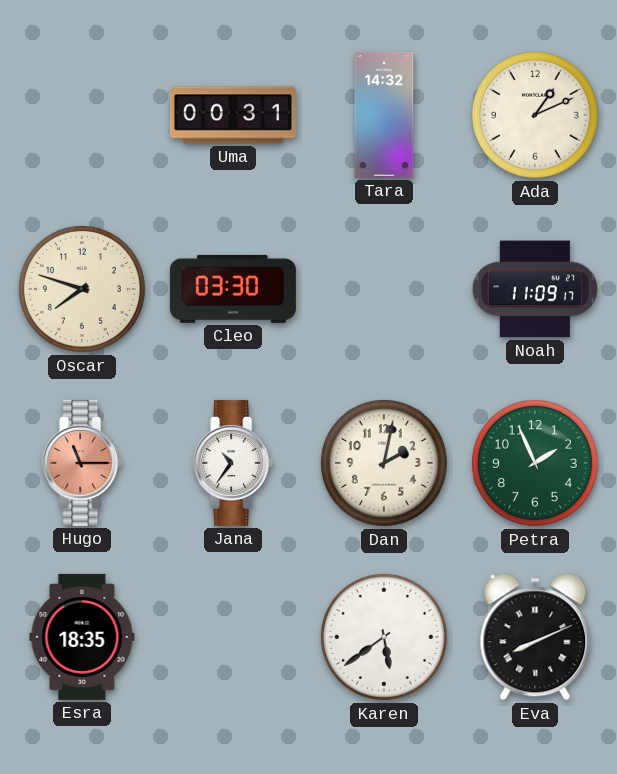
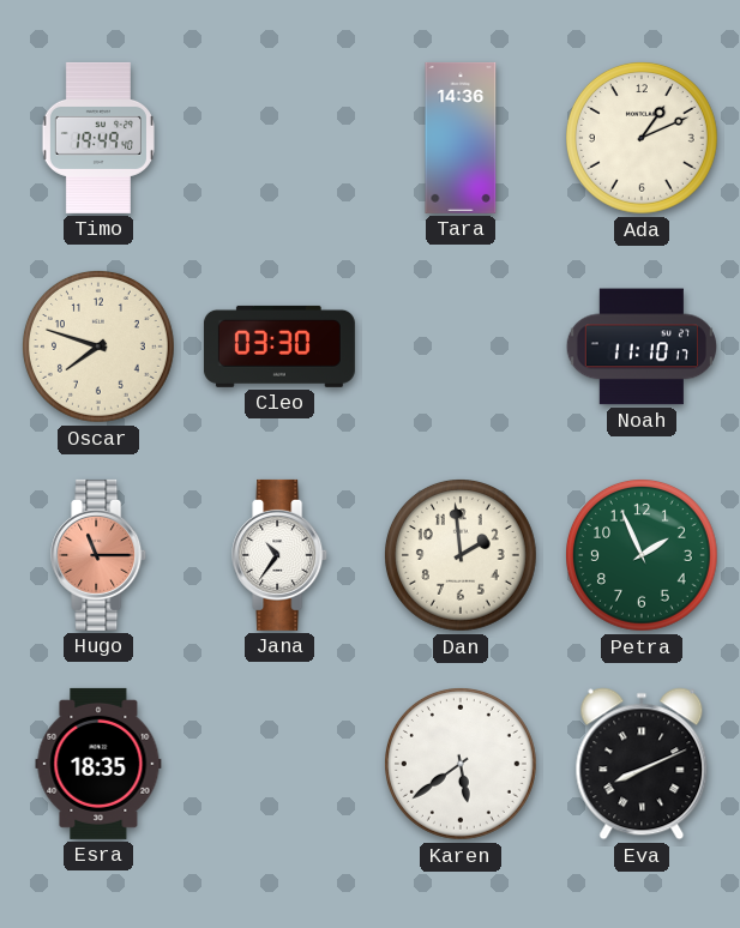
Timo: none -> 19:49 (98, 138)
Uma: 00:31 -> none (233, 115)
Tara: 14:32 -> 14:36 (461, 138)
Noah: 11:09 -> 11:10 (640, 347)
Dan: 2:02 -> 1:59 (462, 556)
